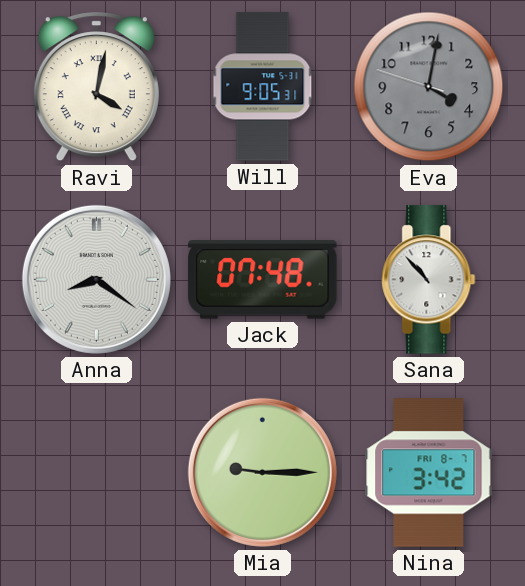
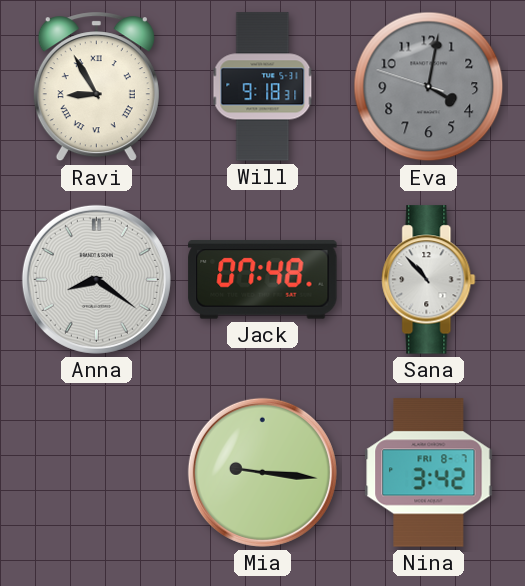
Ravi: 4:02 -> 8:55 (96, 87)
Will: 9:05 -> 9:18 (263, 87)
Mia: 9:15 -> 9:16 (262, 472)
